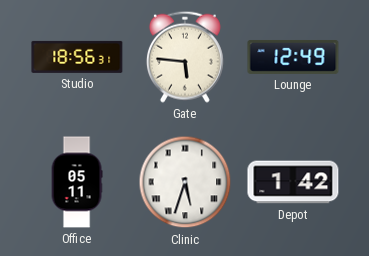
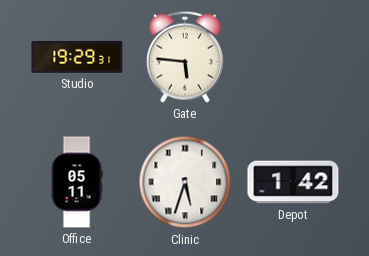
Studio: 18:56 -> 19:29 (77, 57)
Lounge: 12:49 -> none (293, 57)
